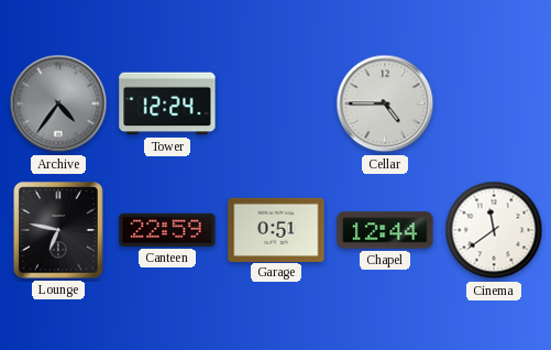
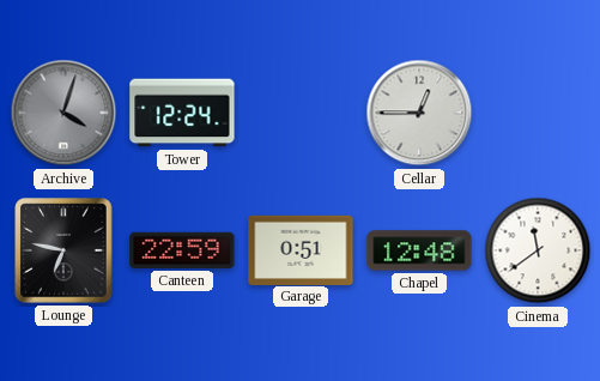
Archive: 4:36 -> 4:03 (63, 113)
Cellar: 4:45 -> 12:45 (419, 113)
Chapel: 12:44 -> 12:48 (419, 250)
